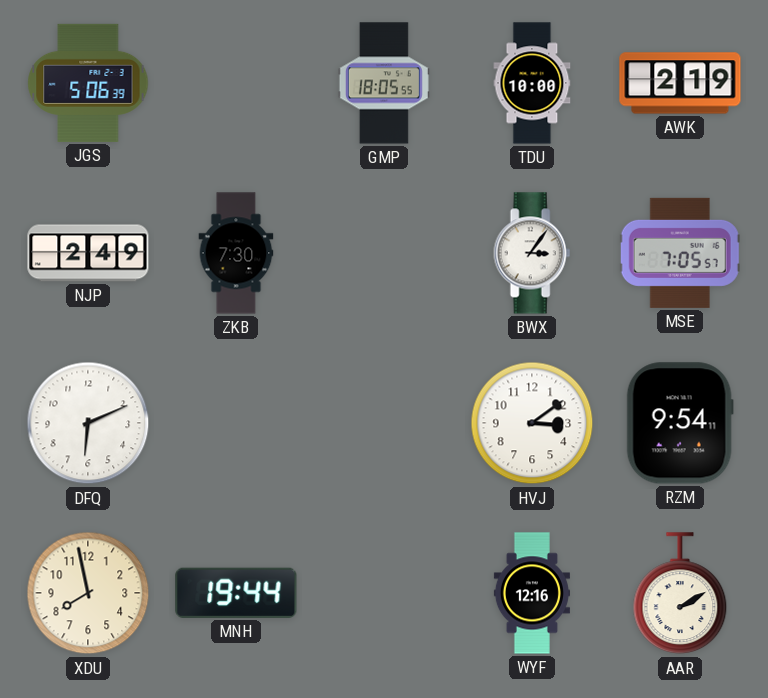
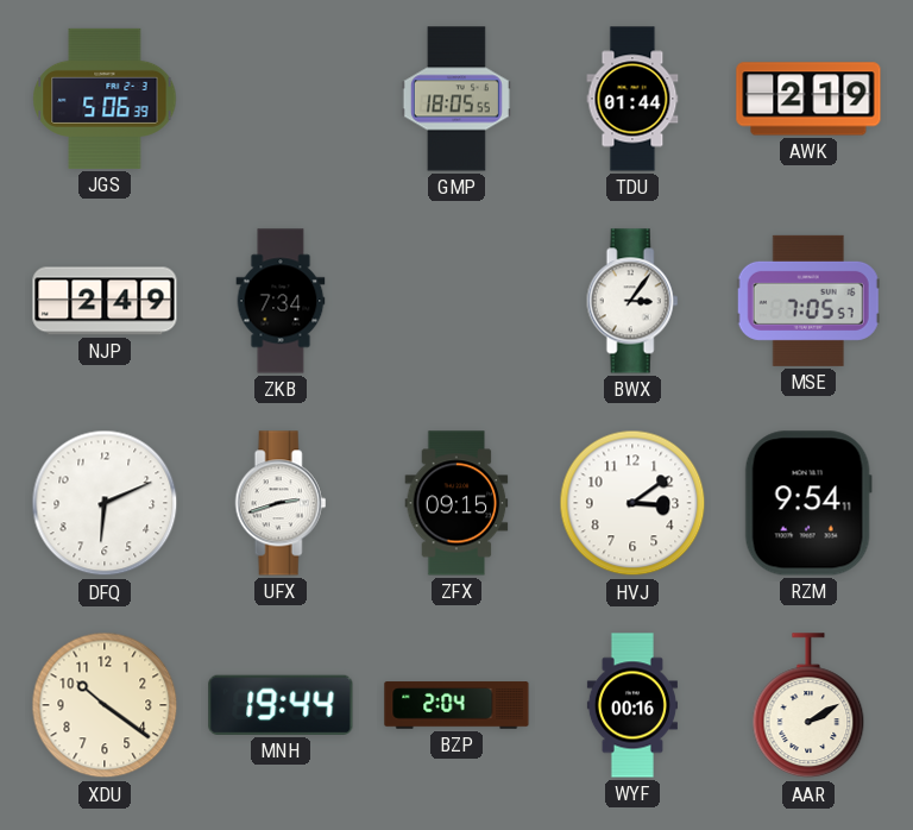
TDU: 10:00 -> 01:44 (632, 99)
ZKB: 7:30 -> 7:34 (281, 301)
UFX: none -> 2:42 (281, 503)
ZFX: none -> 09:15 (456, 503)
XDU: 7:58 -> 10:21 (105, 705)
BZP: none -> 2:04 (456, 705)
WYF: 12:16 -> 00:16 (632, 705)
